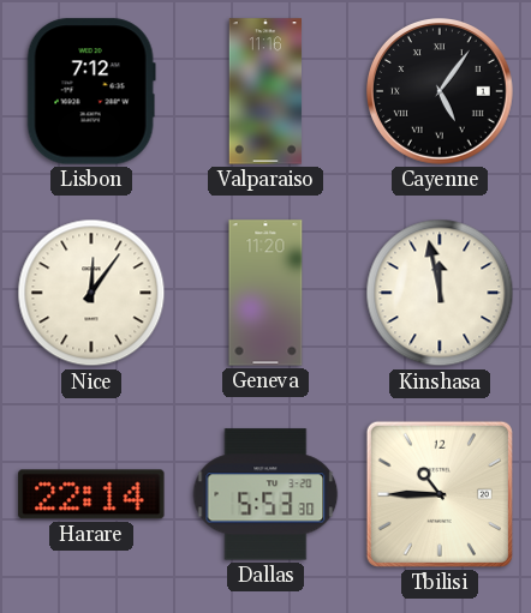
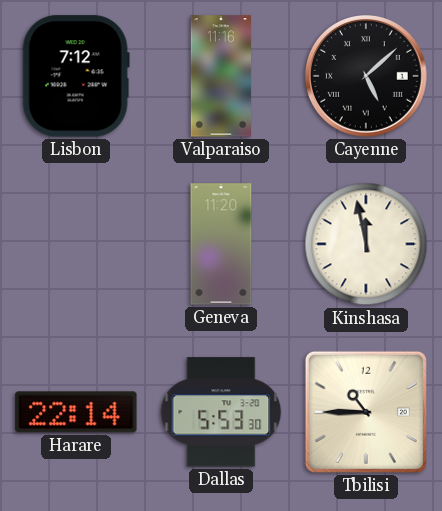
Cayenne: 5:06 -> 5:08 (367, 77)
Nice: 12:06 -> none (91, 293)
